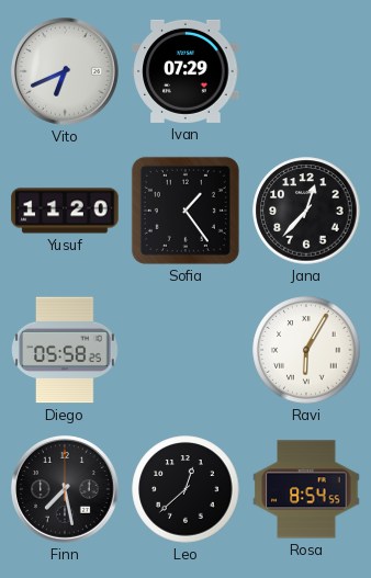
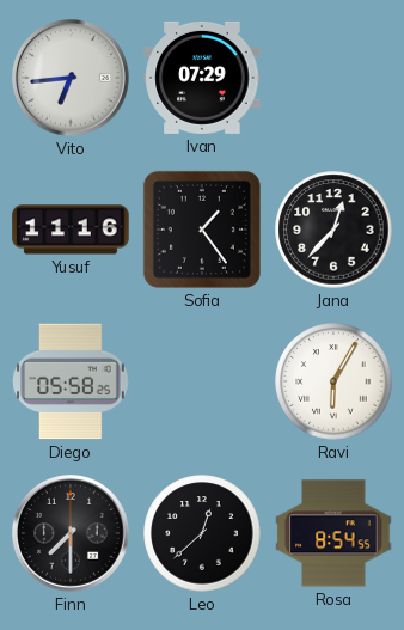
Vito: 6:41 -> 6:44 (72, 79)
Yusuf: 11:20 -> 11:16 (71, 230)
Finn: 7:28 -> 7:30 (72, 534)
